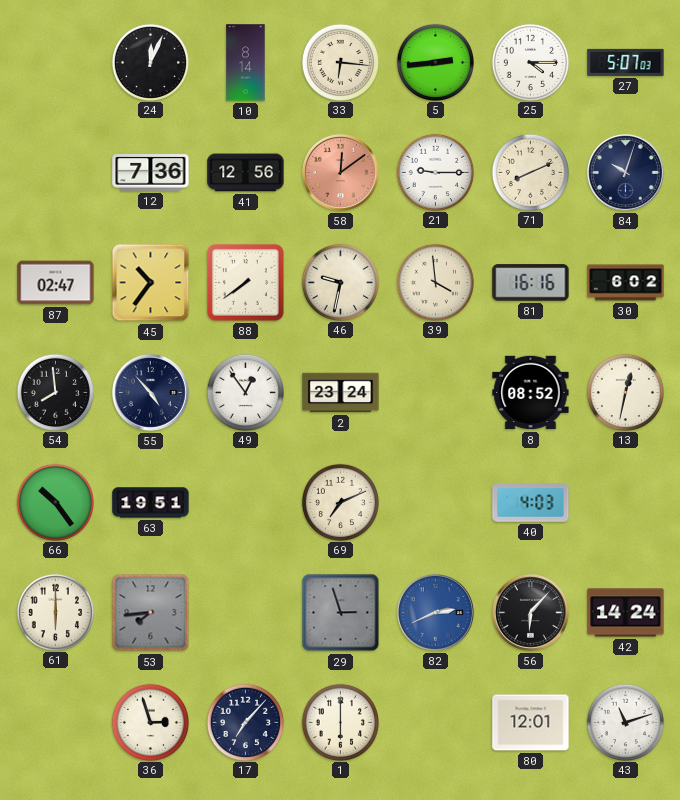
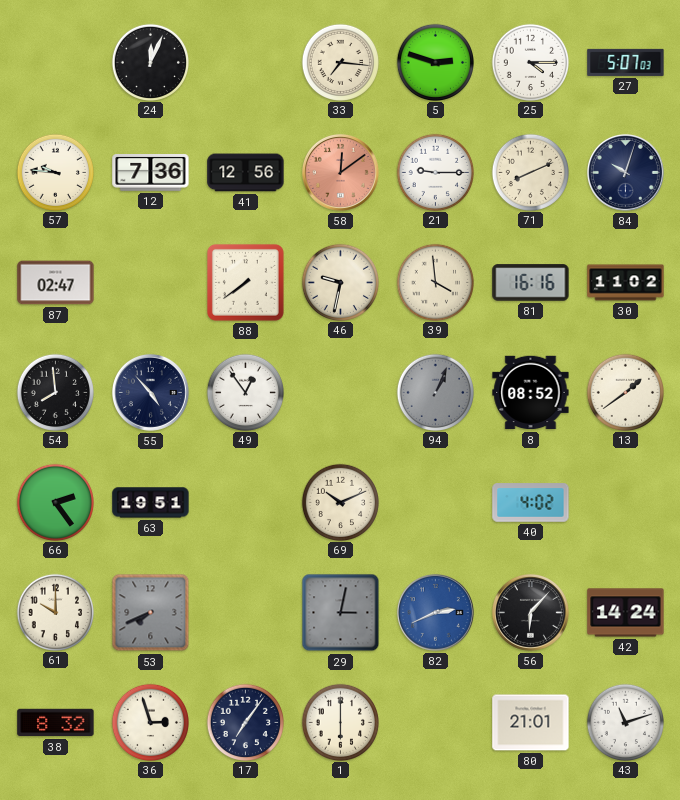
10: 8:14 -> none (246, 63)
33: 6:16 -> 7:16 (340, 62)
5: 2:44 -> 2:48 (435, 62)
57: none -> 9:46 (55, 172)
45: 10:36 -> none (151, 283)
30: 6:02 -> 11:02 (626, 283)
2: 23:24 -> none (341, 393)
94: none -> 1:04 (435, 392)
13: 12:32 -> 1:39 (625, 392)
66: 10:24 -> 2:24 (55, 502)
69: 7:11 -> 10:11 (340, 502)
40: 4:03 -> 4:02 (531, 503)
61: 6:00 -> 10:00 (55, 612)
53: 7:44 -> 7:41 (151, 613)
29: 2:57 -> 3:02 (341, 613)
38: none -> 8:32 (56, 723)
17: 7:07 -> 7:06 (245, 722)
80: 12:01 -> 21:01 (531, 723)
